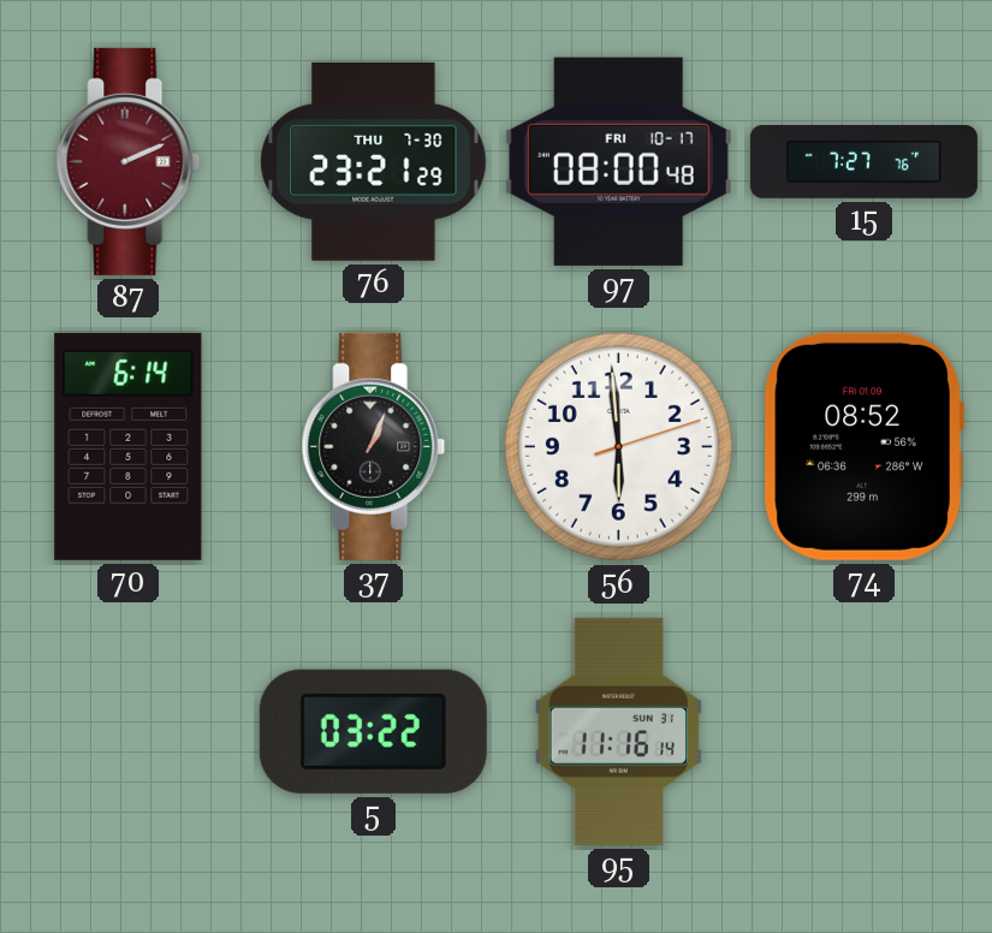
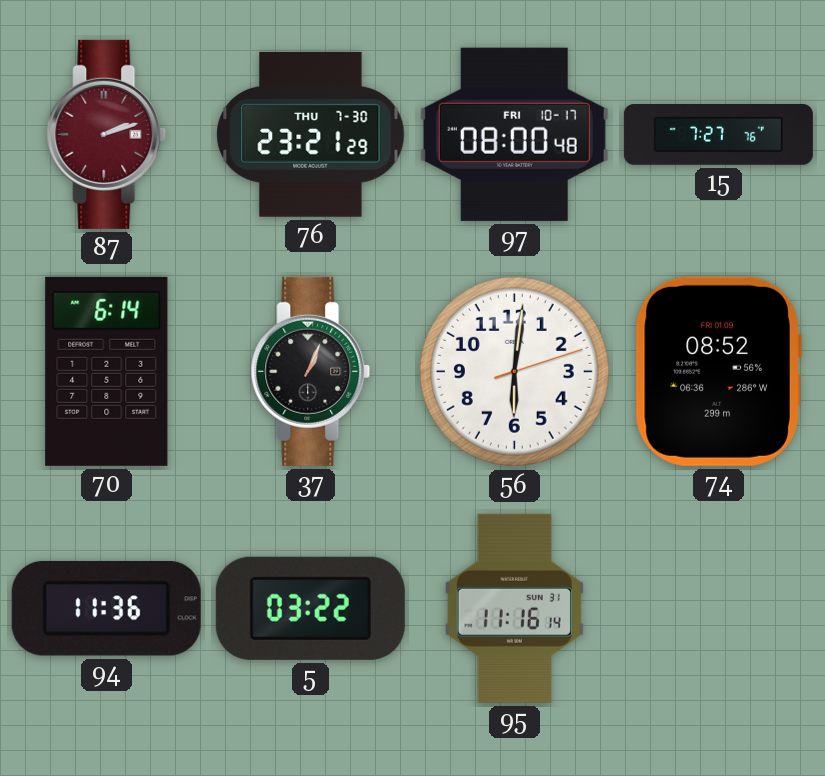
87: 2:11 -> 2:12 (107, 134)
56: 5:59 -> 6:01 (514, 371)
94: none -> 11:36 (106, 608)
